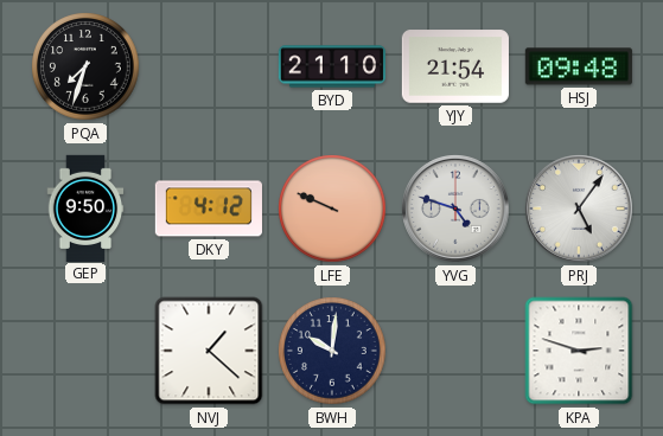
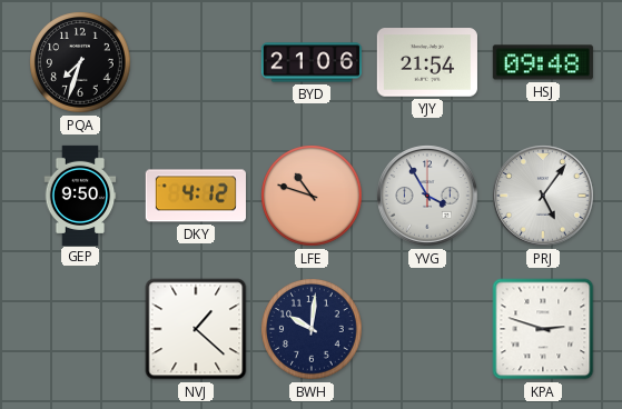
BYD: 21:10 -> 21:06 (310, 62)
LFE: 9:49 -> 10:48 (312, 196)
YVG: 4:48 -> 3:55 (428, 197)
